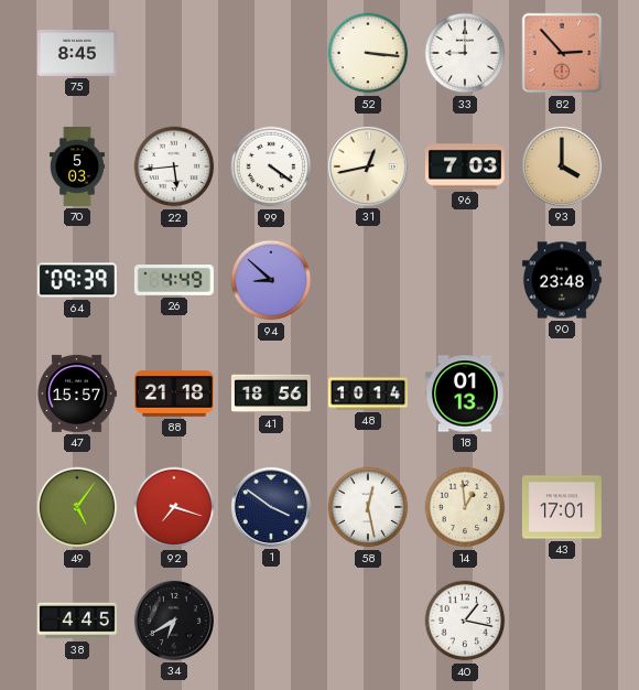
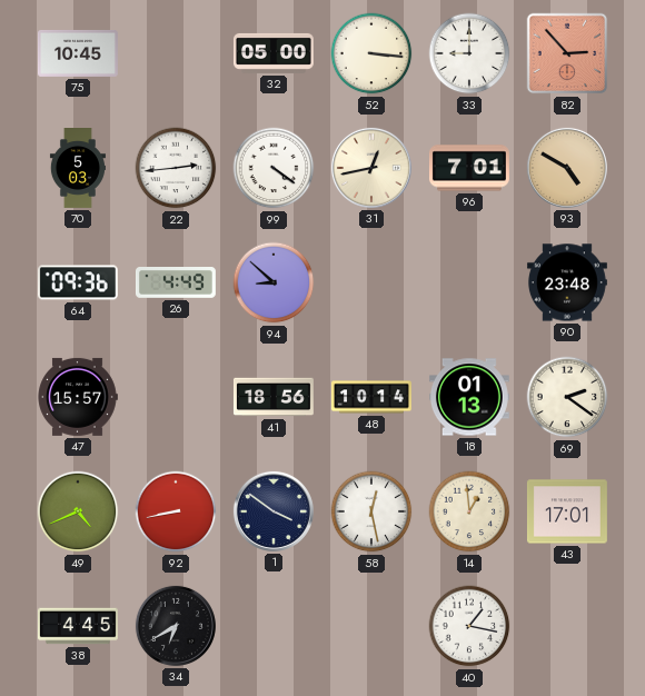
75: 8:45 -> 10:45 (78, 53)
32: none -> 05:00 (274, 53)
22: 5:44 -> 2:44 (176, 168)
96: 7:03 -> 7:01 (469, 168)
93: 4:00 -> 4:50 (567, 168)
64: 09:39 -> 09:36 (78, 282)
88: 21:18 -> none (174, 393)
69: none -> 2:21 (567, 397)
49: 5:06 -> 4:41 (78, 511)
92: 7:18 -> 8:43 (176, 511)
